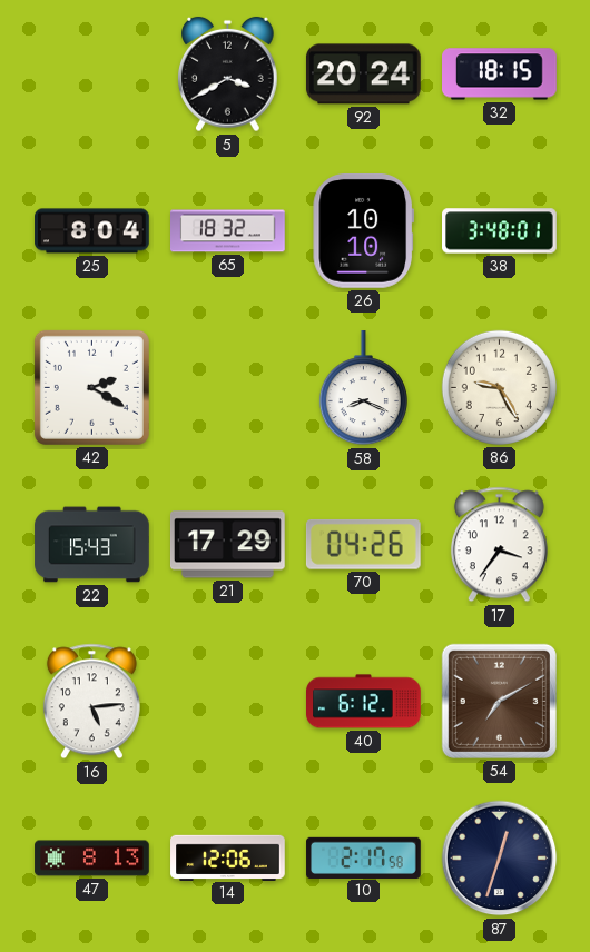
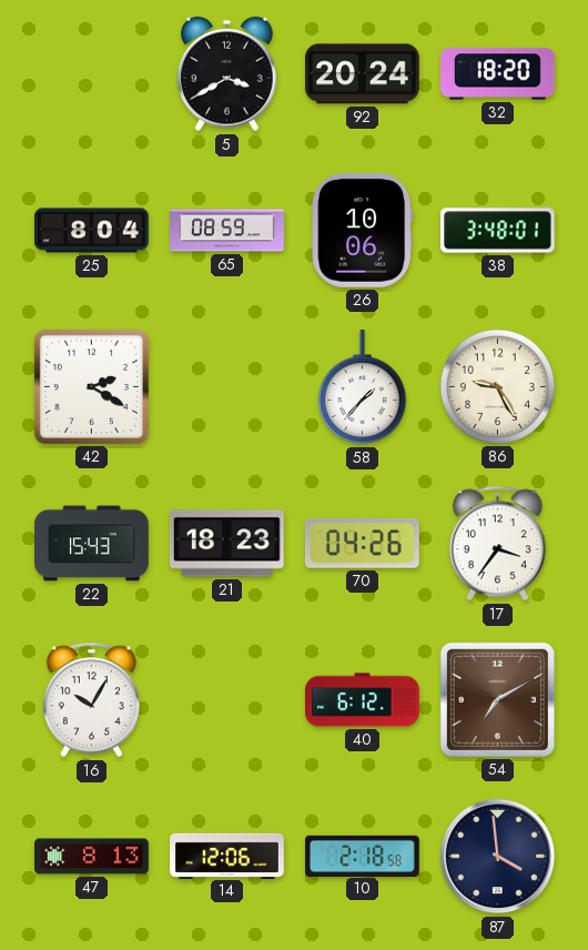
32: 18:15 -> 18:20 (498, 74)
65: 18:32 -> 08:59 (227, 231)
26: 10:10 -> 10:06 (362, 230)
58: 8:19 -> 1:37 (362, 388)
21: 17:29 -> 18:23 (227, 544)
16: 5:14 -> 10:05 (91, 700)
10: 2:17 -> 2:18 (363, 856)
87: 12:33 -> 3:59 (498, 857)
